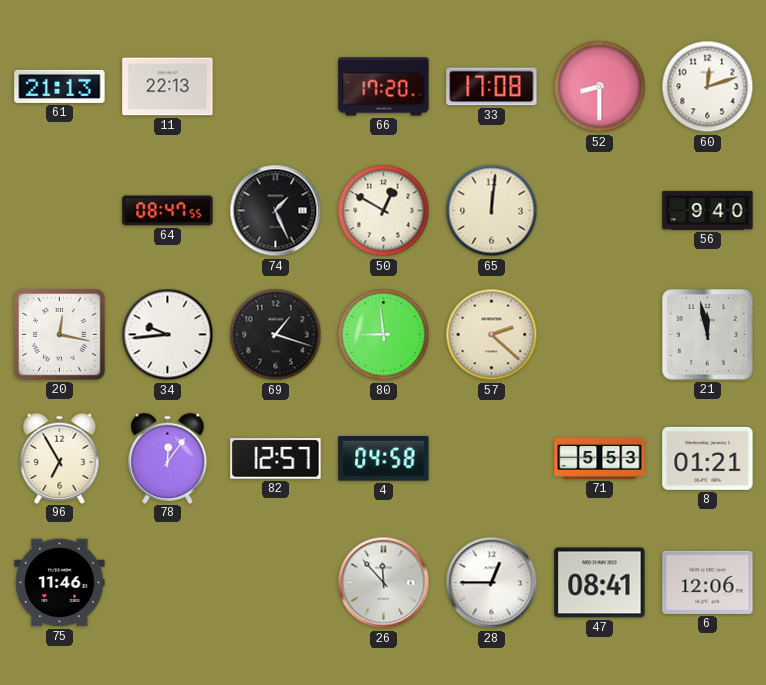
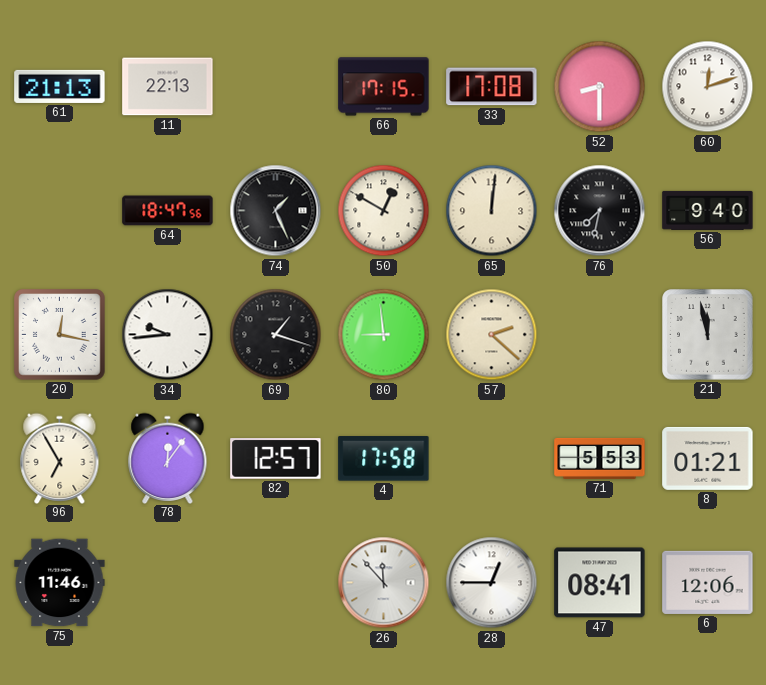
66: 17:20 -> 17:15 (384, 87)
64: 08:47 -> 18:47 (168, 211)
76: none -> 7:32 (600, 211)
4: 04:58 -> 17:58 (384, 459)
